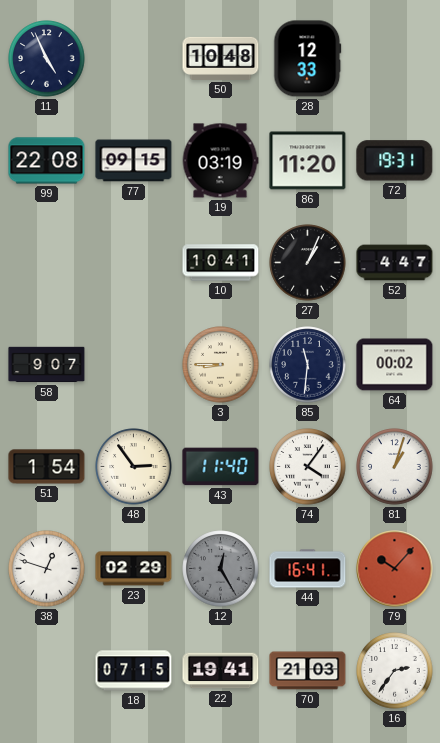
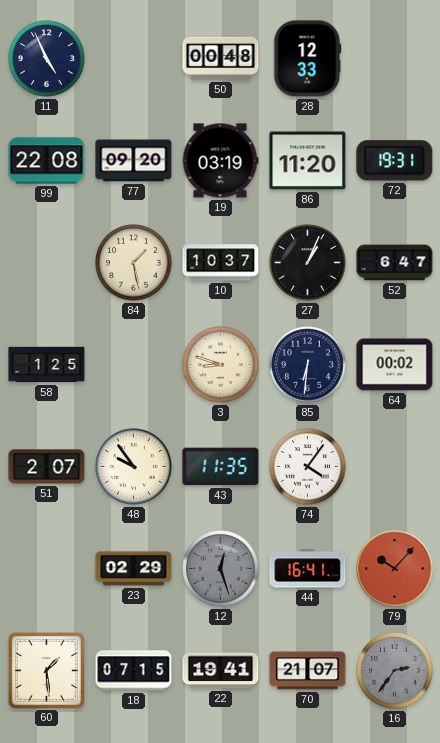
50: 10:48 -> 00:48 (221, 58)
77: 09:15 -> 09:20 (134, 161)
84: none -> 1:28 (134, 263)
10: 10:41 -> 10:37 (221, 263)
52: 4:47 -> 6:47 (395, 263)
58: 9:07 -> 1:25 (47, 365)
3: 8:45 -> 8:48 (221, 365)
85: 11:31 -> 6:31 (308, 365)
51: 1:54 -> 2:07 (47, 467)
48: 2:54 -> 9:54 (134, 467)
43: 11:40 -> 11:35 (221, 467)
81: 1:03 -> none (395, 467)
38: 12:48 -> none (47, 569)
12: 12:25 -> 12:27 (221, 569)
60: none -> 1:29 (46, 670)
70: 21:03 -> 21:07 (308, 671)
16 dial: white -> grey (395, 671)
